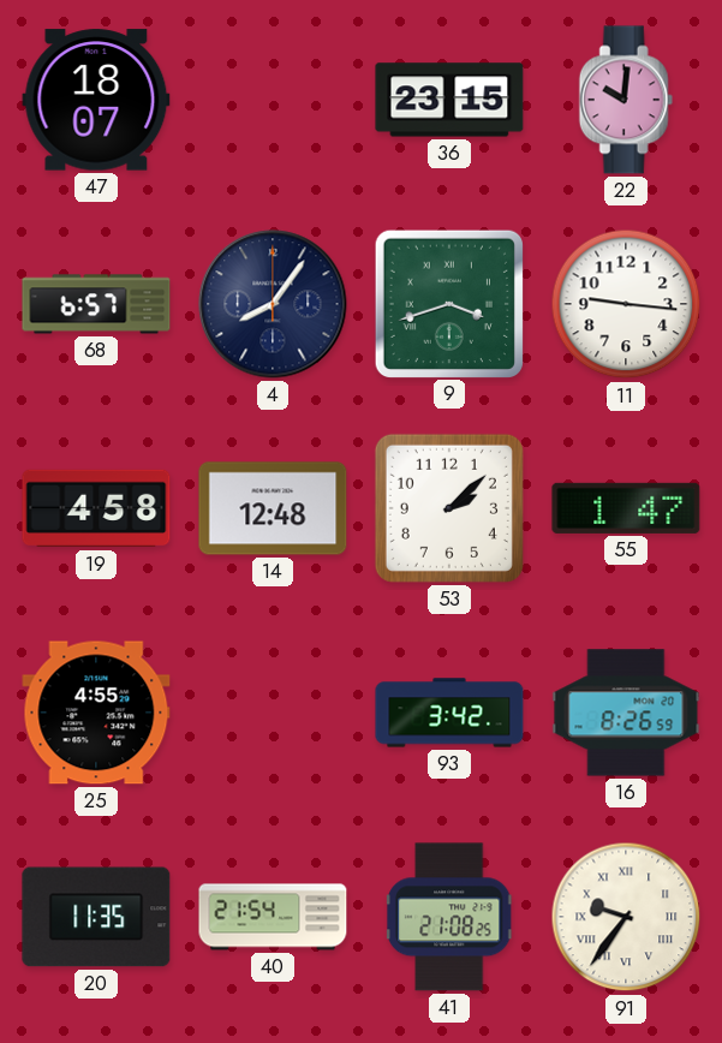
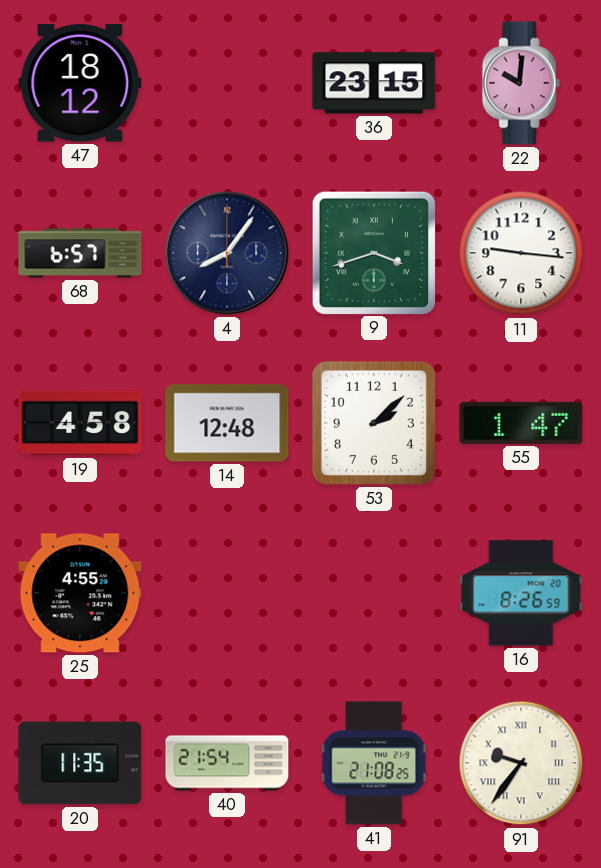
47: 18:07 -> 18:12 (80, 83)
93: 3:42 -> none (449, 713)
